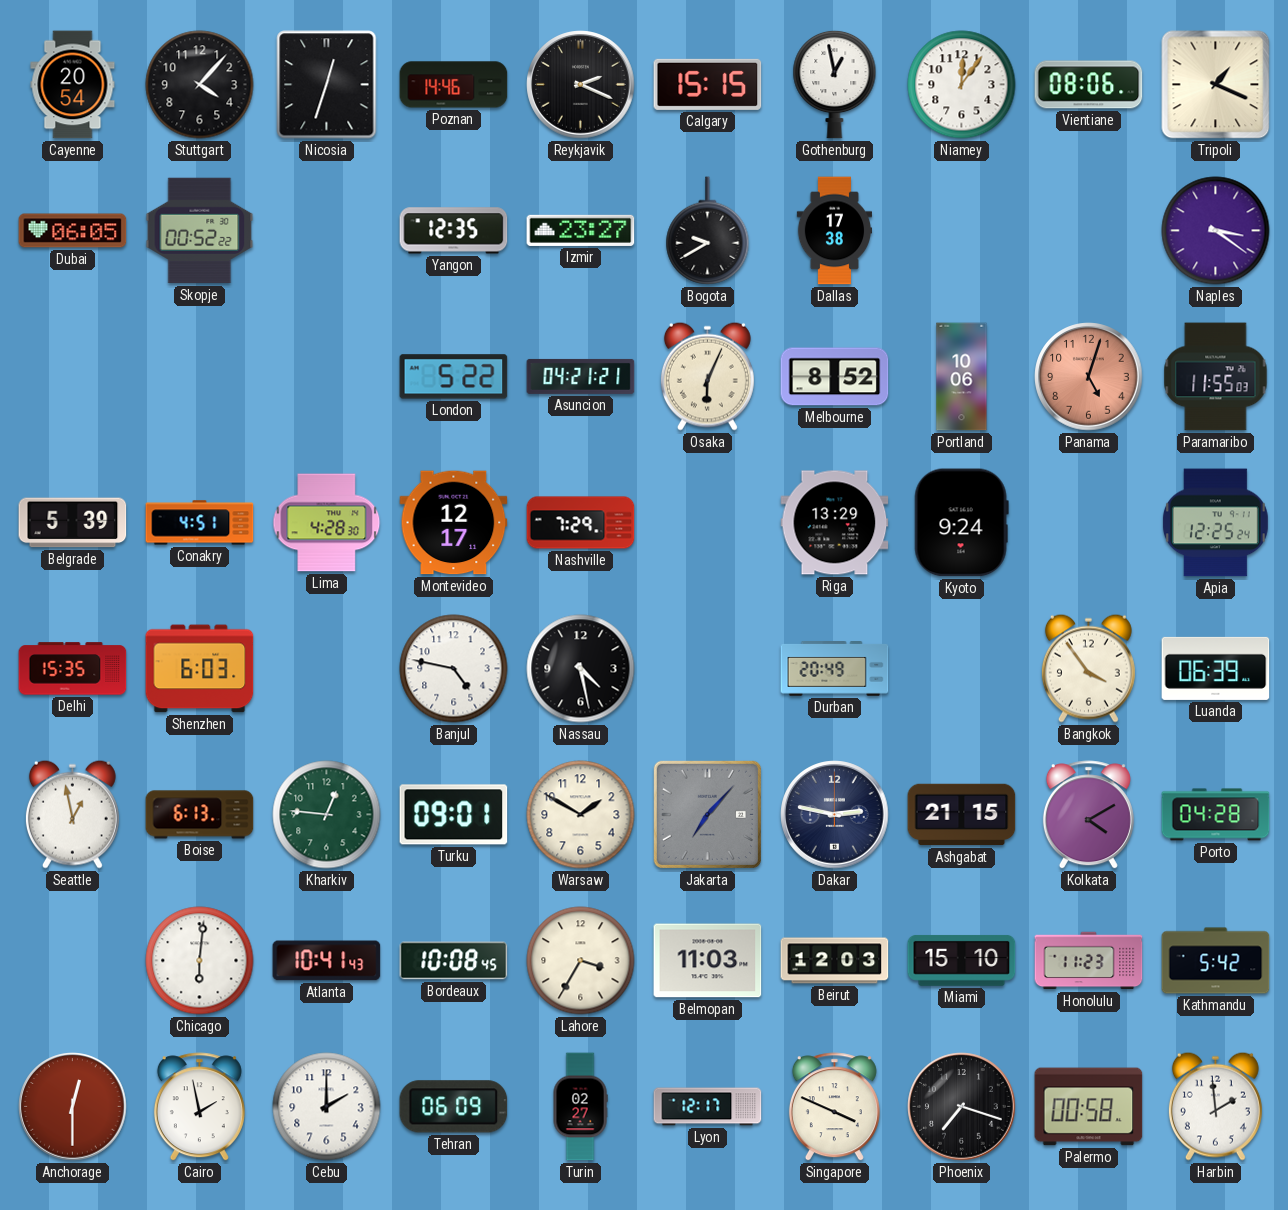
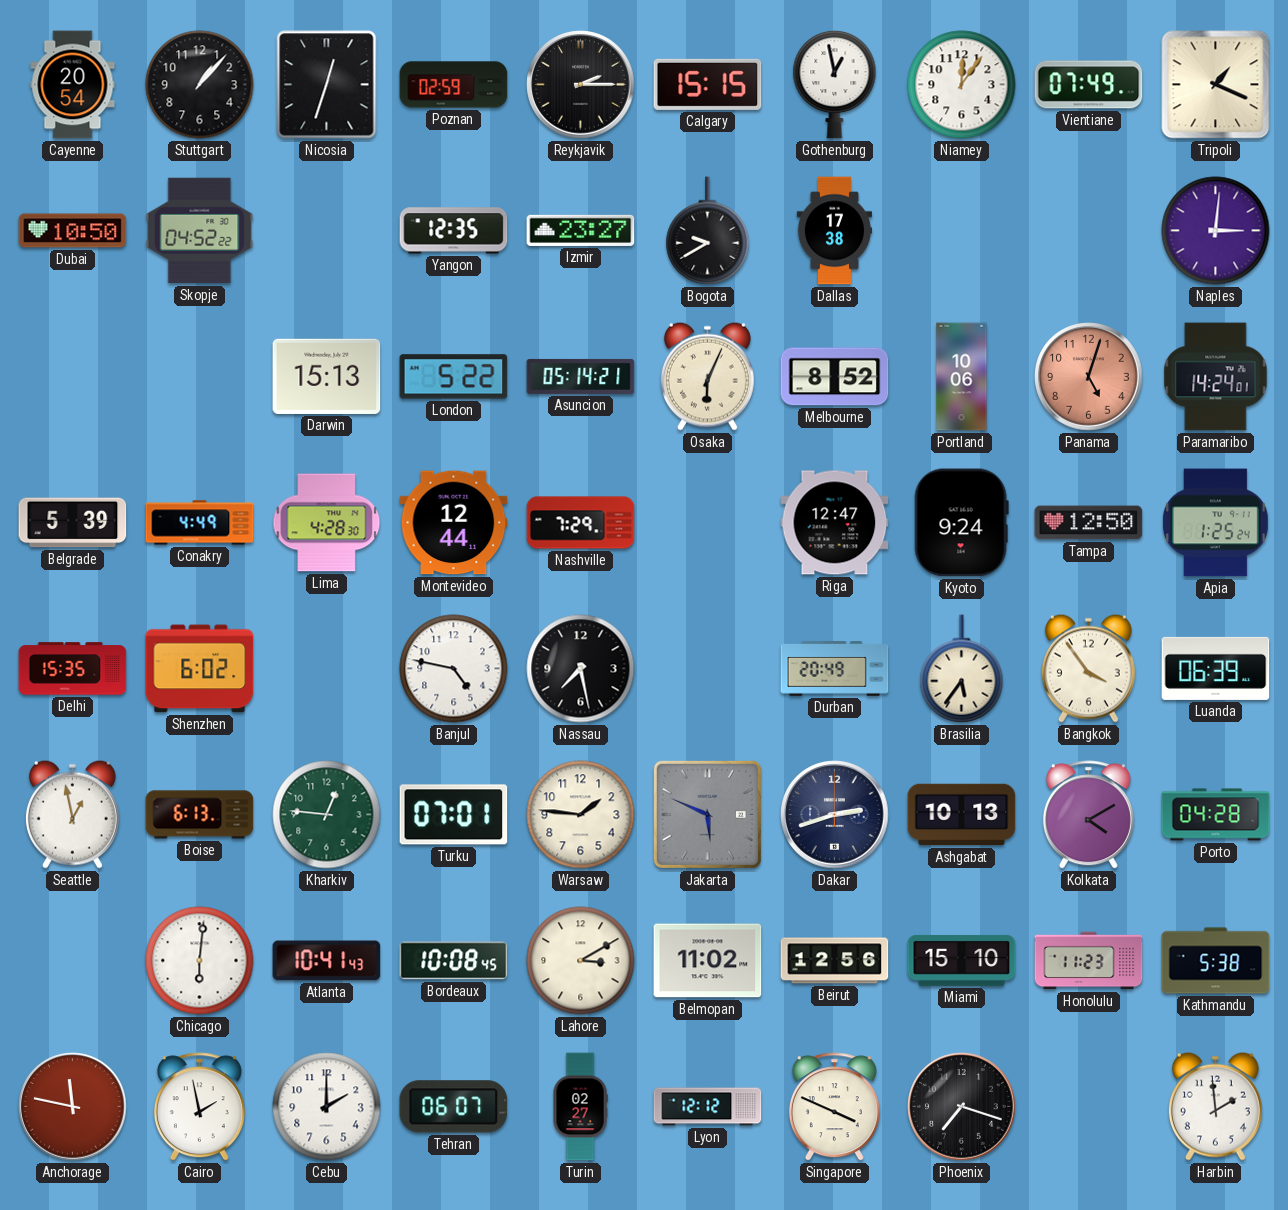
Stuttgart: 4:07 -> 1:07 (200, 85)
Poznan: 14:46 -> 02:59 (454, 85)
Reykjavik: 2:19 -> 2:15 (581, 85)
Vientiane: 08:06 -> 07:49 (1089, 85)
Dubai: 06:05 -> 10:50 (73, 231)
Skopje: 00:52 -> 04:52 (200, 231)
Naples: 3:21 -> 3:01 (1216, 231)
Darwin: none -> 15:13 (327, 376)
Asuncion: 04:21 -> 05:14 (581, 376)
Paramaribo: 11:55 -> 14:24 (1216, 377)
Conakry: 4:51 -> 4:49 (200, 523)
Montevideo: 12:17 -> 12:44 (454, 523)
Riga: 13:29 -> 12:47 (835, 523)
Tampa: none -> 12:50 (1089, 523)
Apia: 12:25 -> 1:25 (1215, 523)
Shenzhen: 6:03 -> 6:02 (200, 669)
Nassau: 4:28 -> 7:28 (581, 669)
Brasilia: none -> 5:36 (962, 669)
Turku: 09:01 -> 07:01 (454, 815)
Warsaw: 1:50 -> 1:46 (581, 815)
Jakarta: 7:07 -> 5:49 (707, 814)
Dakar: 2:47 -> 2:42 (835, 815)
Ashgabat: 21:15 -> 10:13 (962, 815)
Lahore: 3:35 -> 3:10 (581, 961)
Belmopan: 11:03 -> 11:02 (708, 961)
Beirut: 12:03 -> 12:56 (835, 961)
Kathmandu: 5:42 -> 5:38 (1216, 961)
Anchorage: 12:30 -> 11:47 (73, 1107)
Tehran: 06:09 -> 06:07 (454, 1107)
Lyon: 12:17 -> 12:12 (708, 1107)
Palermo: 00:58 -> none (1089, 1107)
